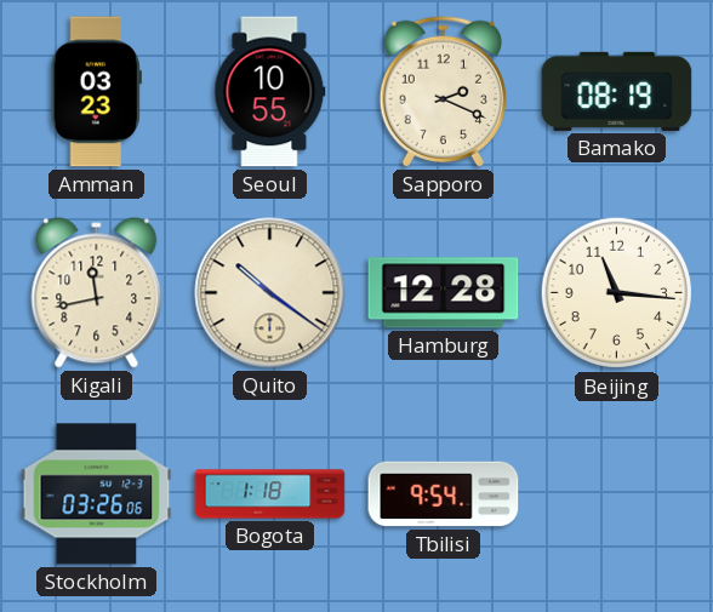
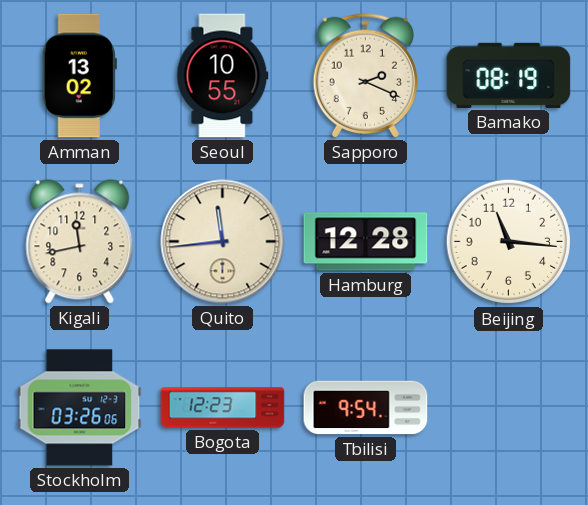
Amman: 03:23 -> 13:02 (79, 76)
Quito: 10:21 -> 11:44 (223, 242)
Bogota: 1:18 -> 12:23 (223, 408)
